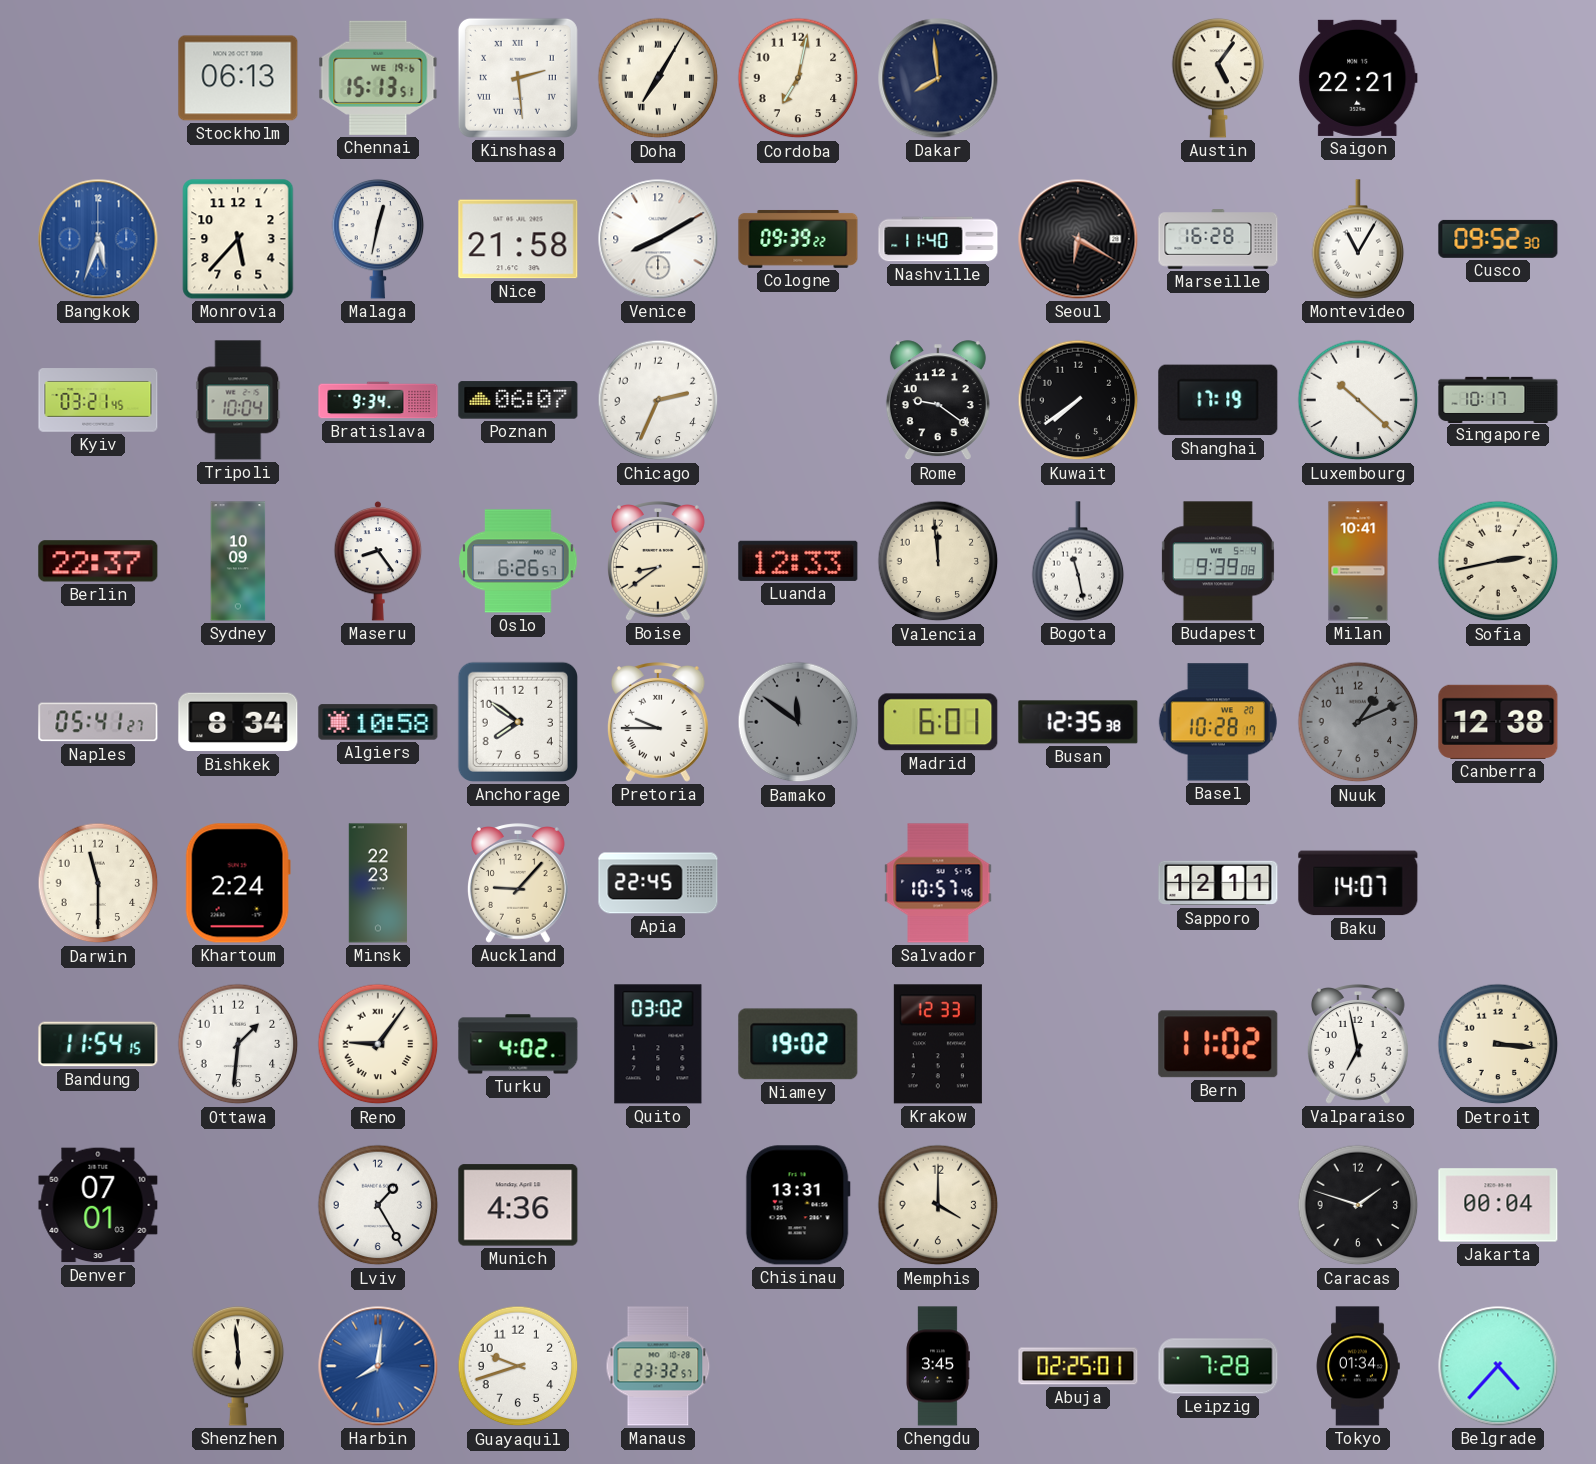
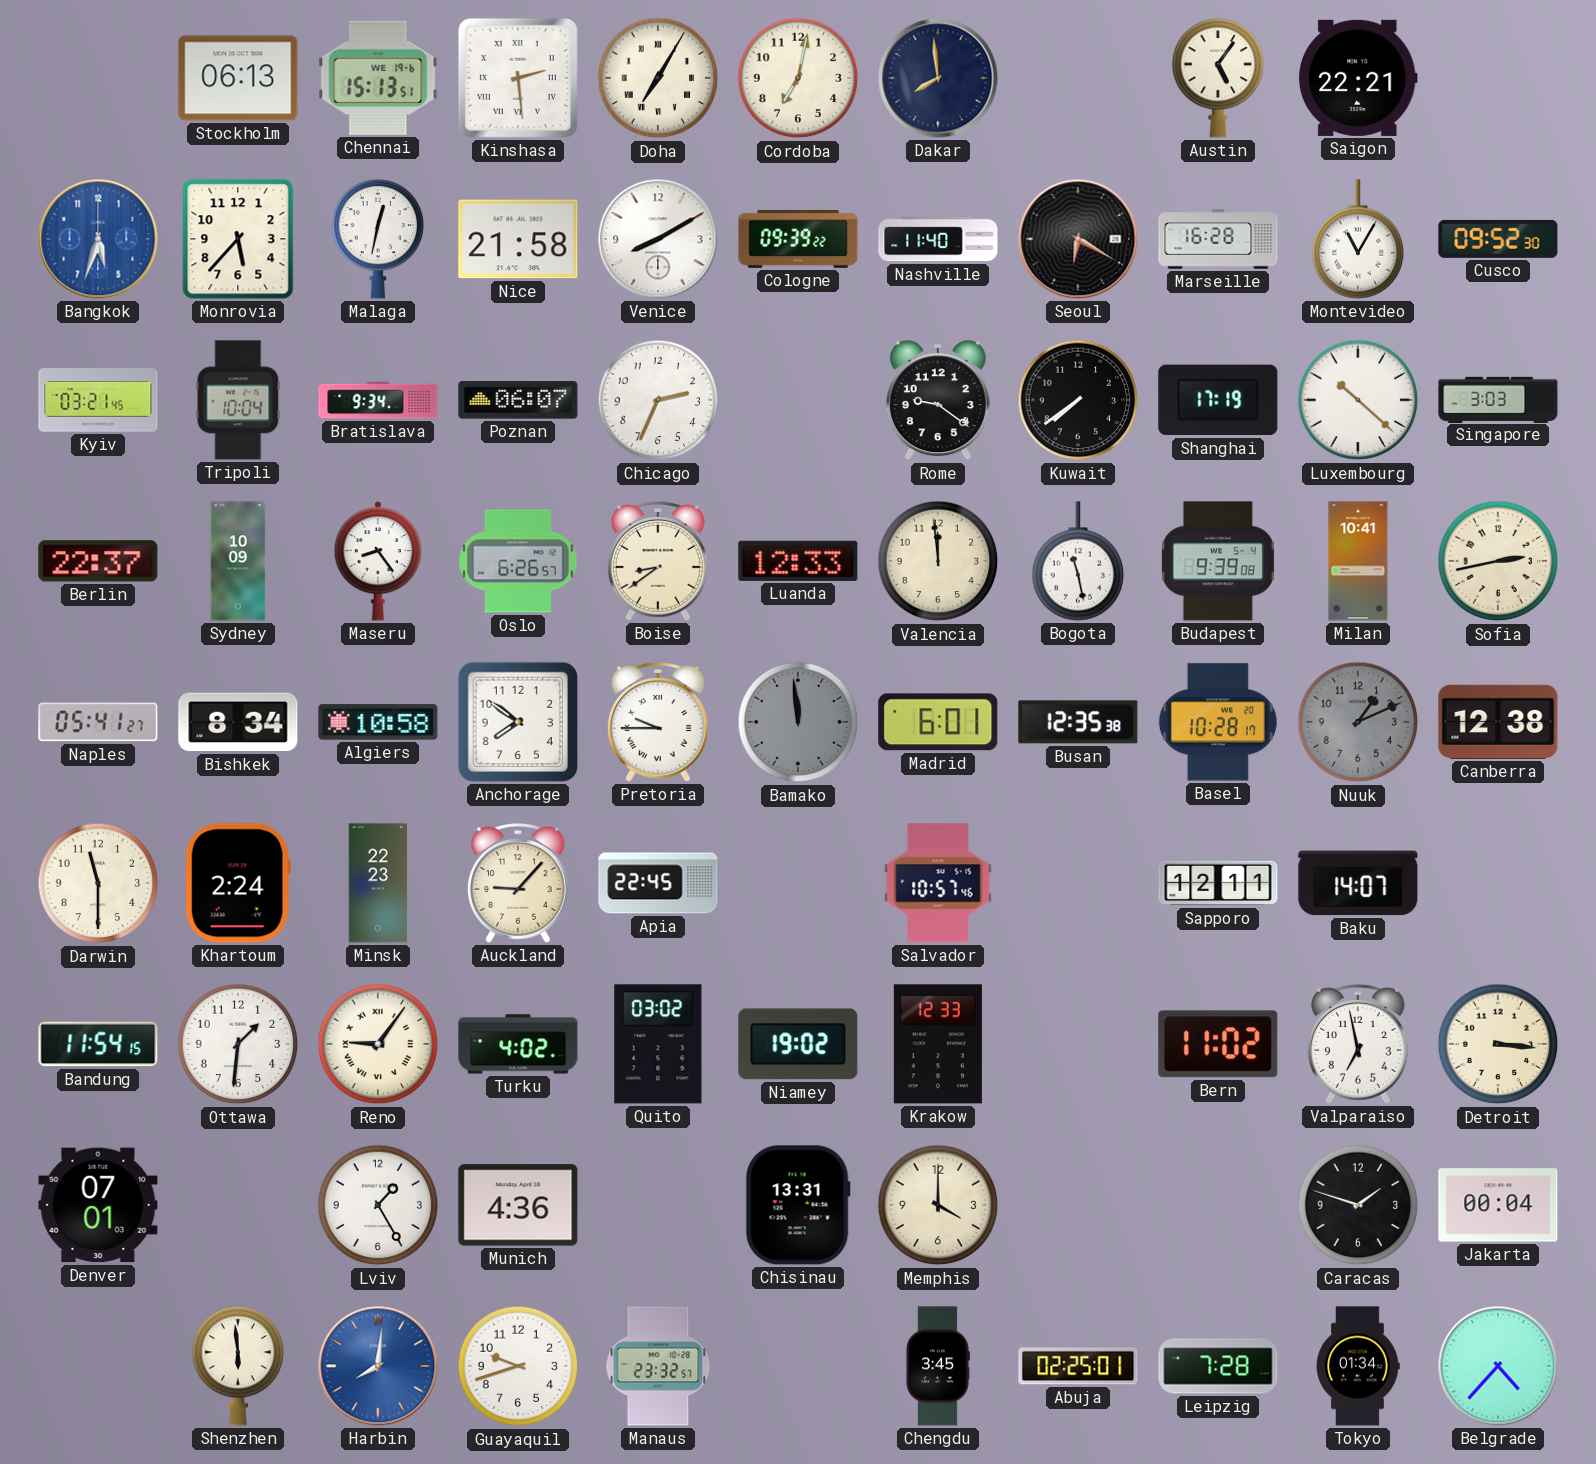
Singapore: 10:17 -> 3:03 (1498, 399)
Bamako: 11:51 -> 11:59 (798, 722)
